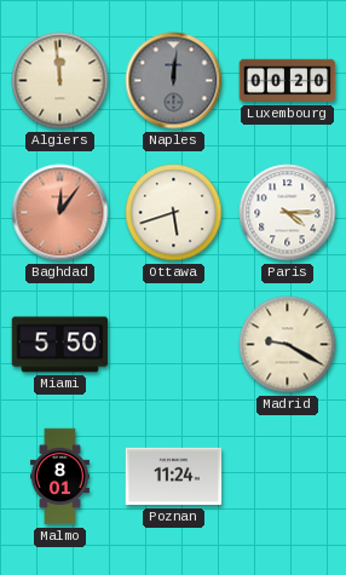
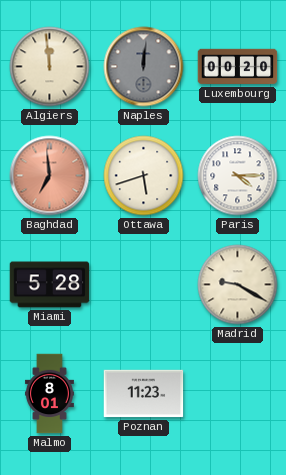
Baghdad: 12:06 -> 6:59 (50, 176)
Miami: 5:50 -> 5:28 (50, 285)
Poznan: 11:24 -> 11:23 (144, 394)
